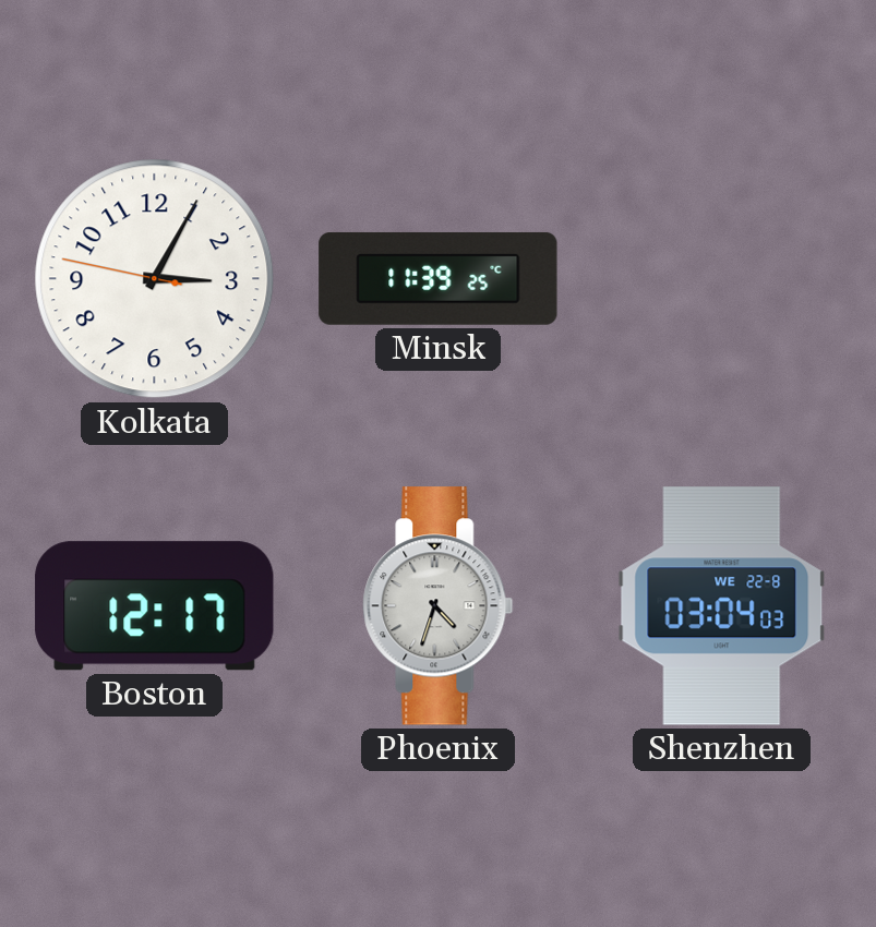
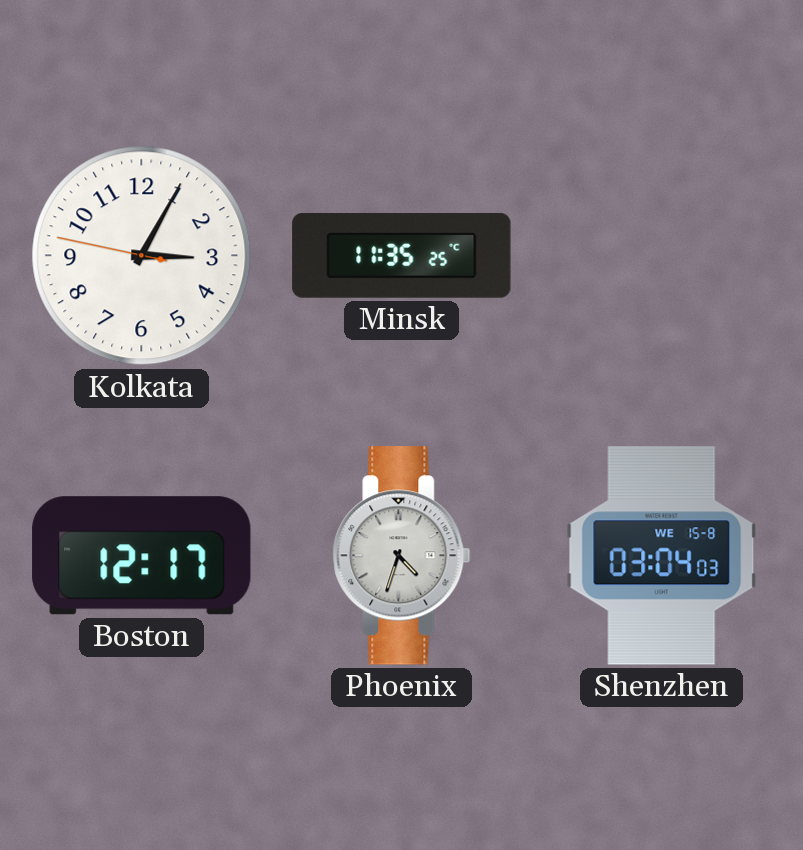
Minsk: 11:39 -> 11:35 (402, 255)
Shenzhen date: WE 22-8 -> WE 15-8 (662, 556)
